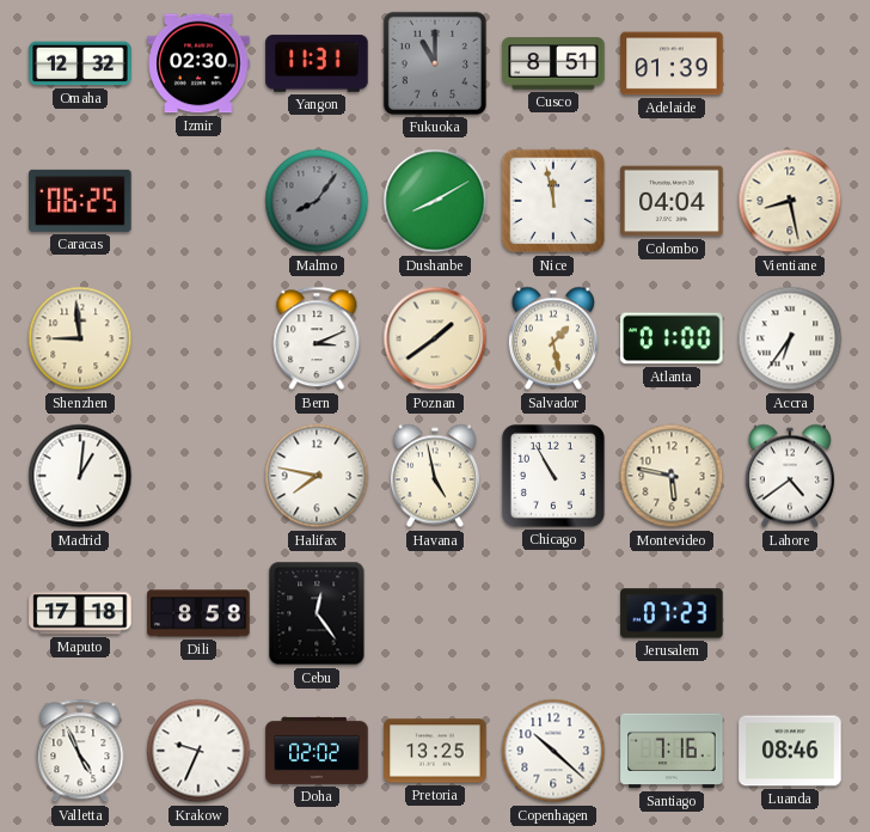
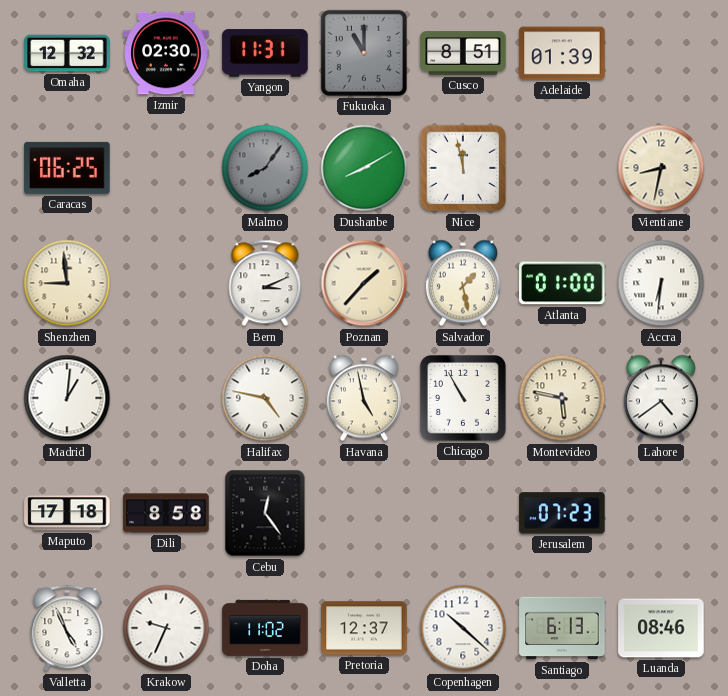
Colombo: 04:04 -> none (672, 201)
Vientiane: 8:28 -> 8:32 (661, 168)
Poznan: 1:39 -> 1:37 (364, 283)
Accra: 6:36 -> 6:31 (661, 283)
Halifax: 7:47 -> 4:47 (265, 398)
Doha: 02:02 -> 11:02 (265, 628)
Pretoria: 13:25 -> 12:37 (364, 628)
Santiago: 7:16 -> 6:13 (562, 628)
